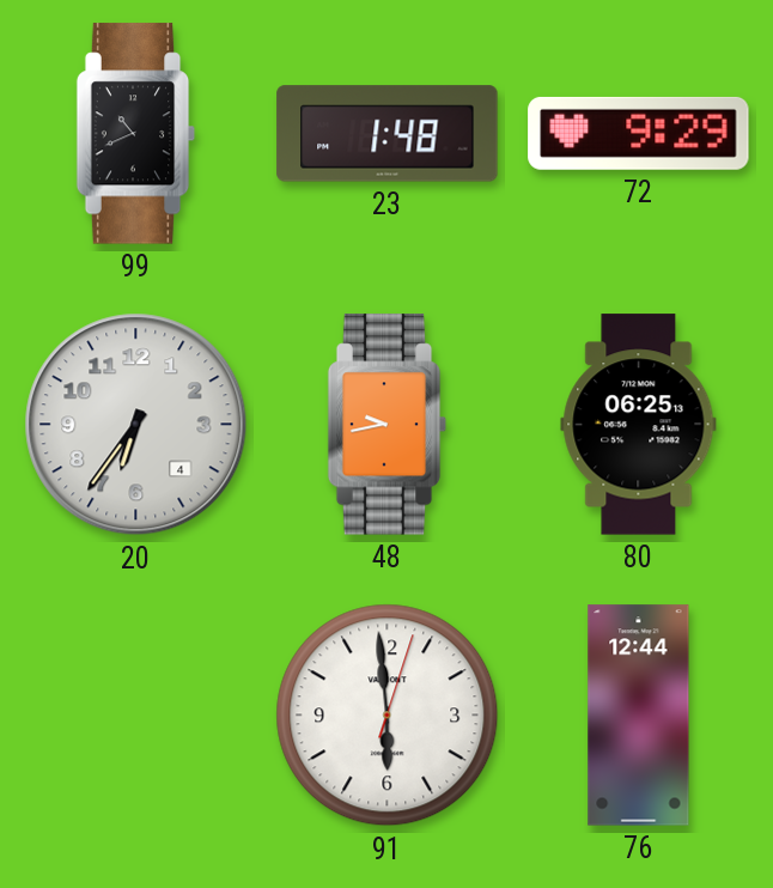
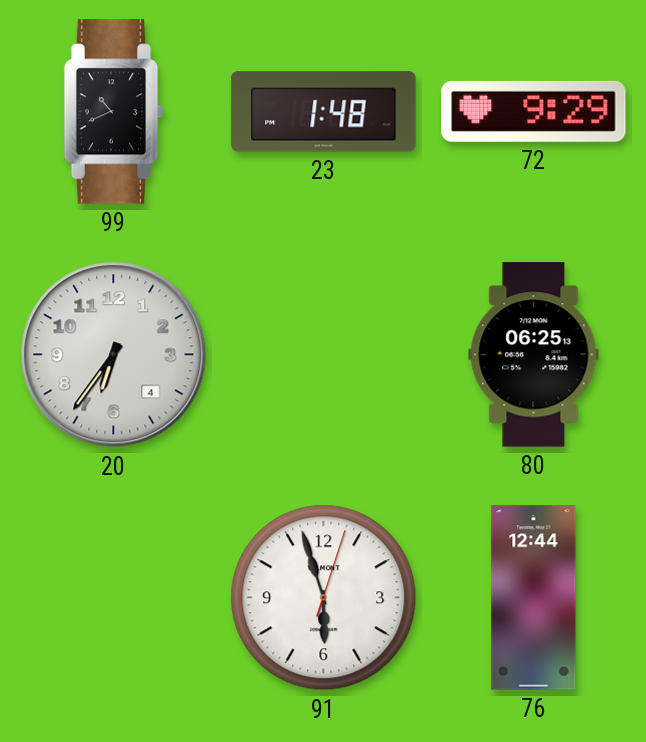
48: 9:43 -> none (388, 425)
91: 5:59 -> 5:57 (324, 598)
